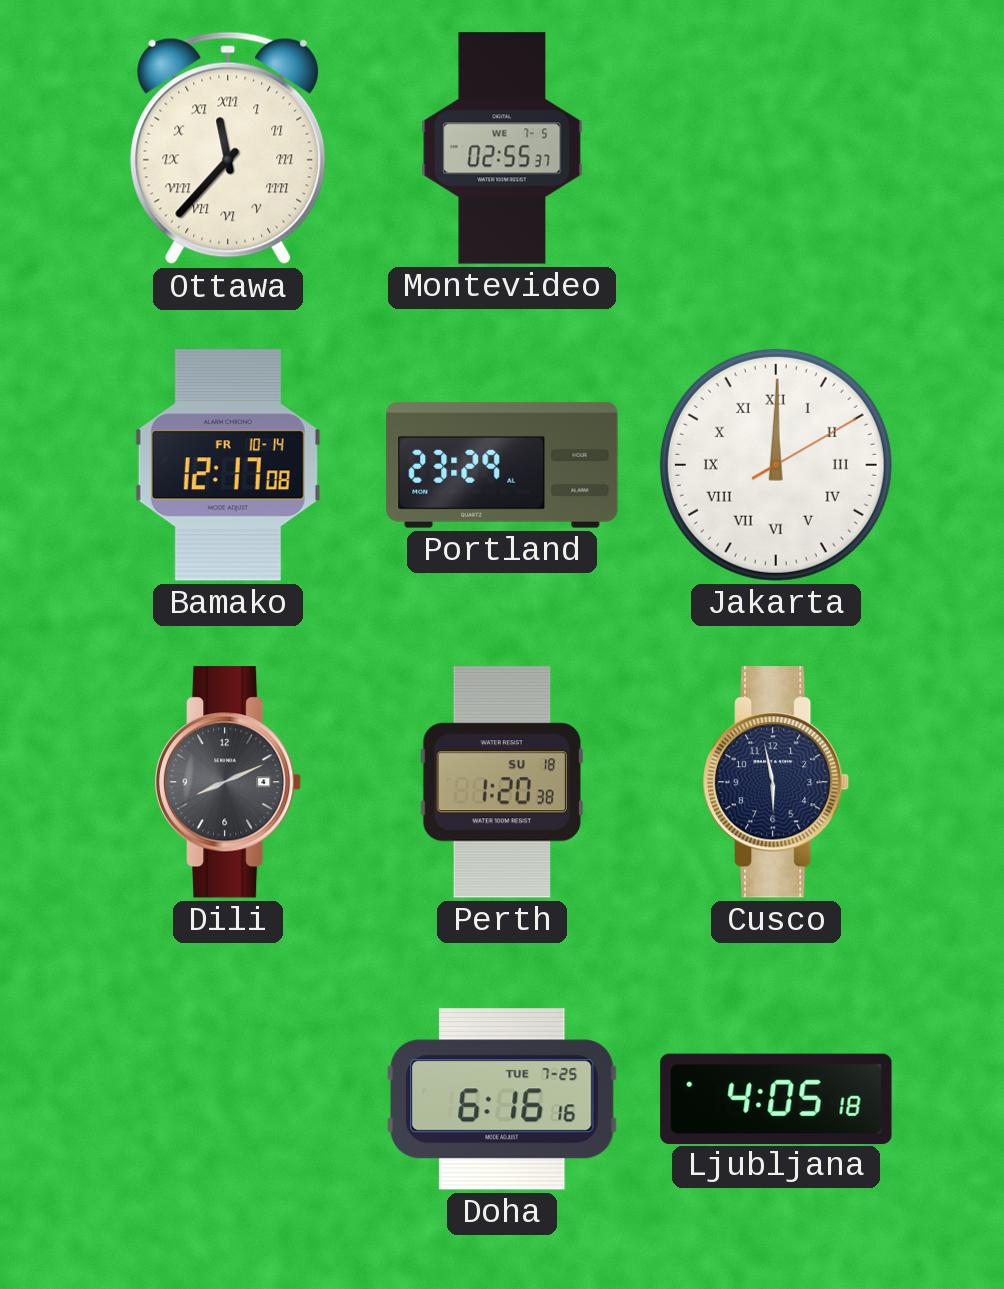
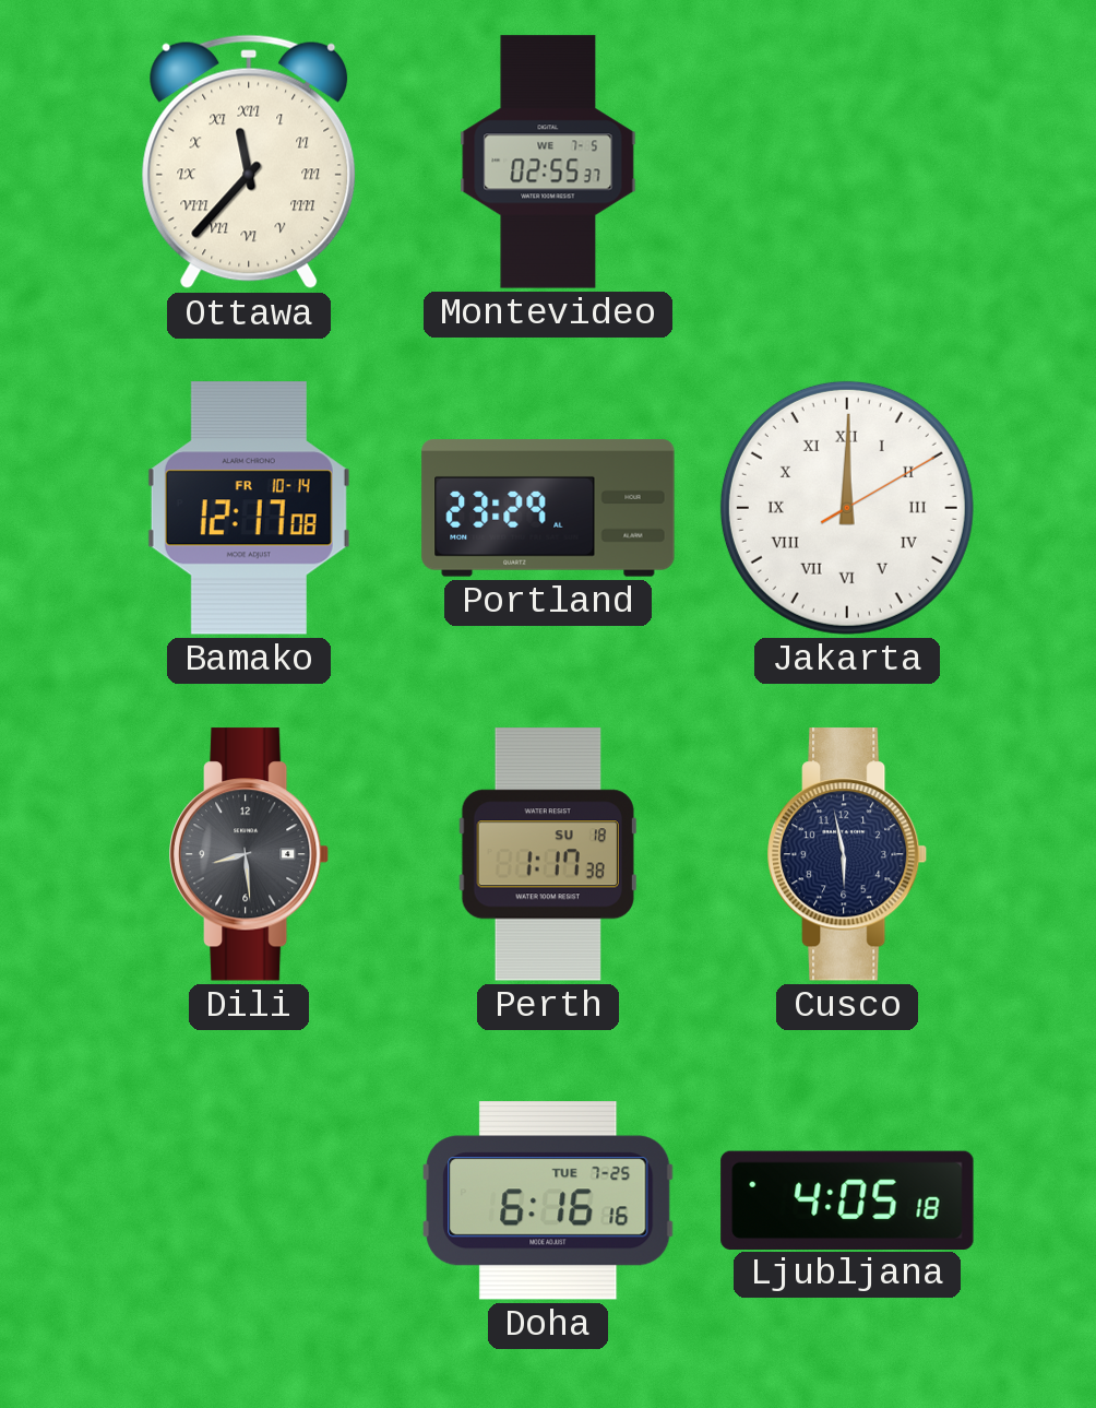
Dili: 8:11 -> 8:29 (249, 854)
Perth: 1:20 -> 1:17 (548, 854)
